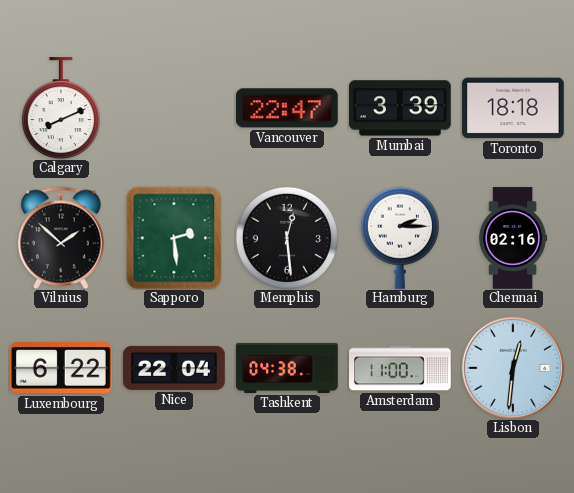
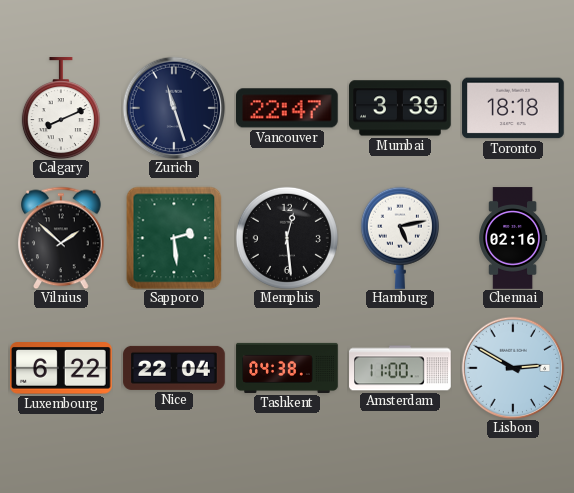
Zurich: none -> 11:27 (174, 108)
Hamburg: 2:15 -> 5:13 (400, 238)
Lisbon: 12:31 -> 2:50 (513, 368)
